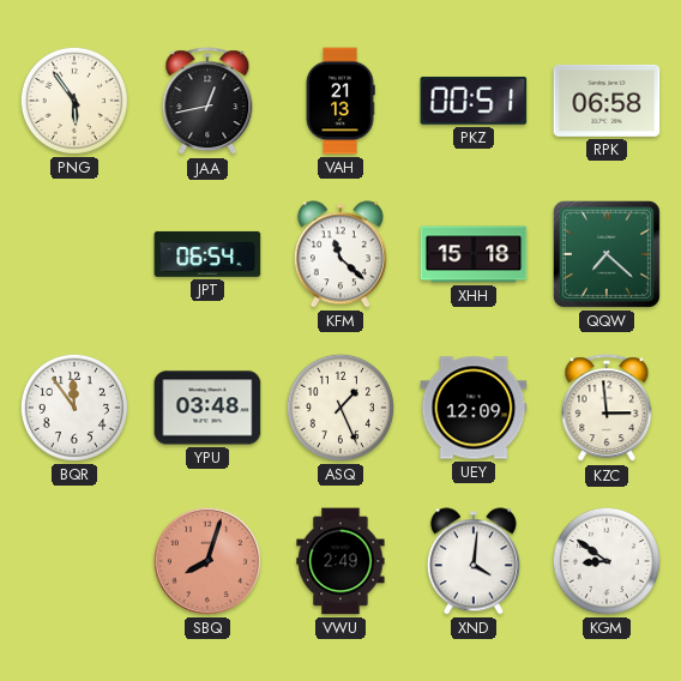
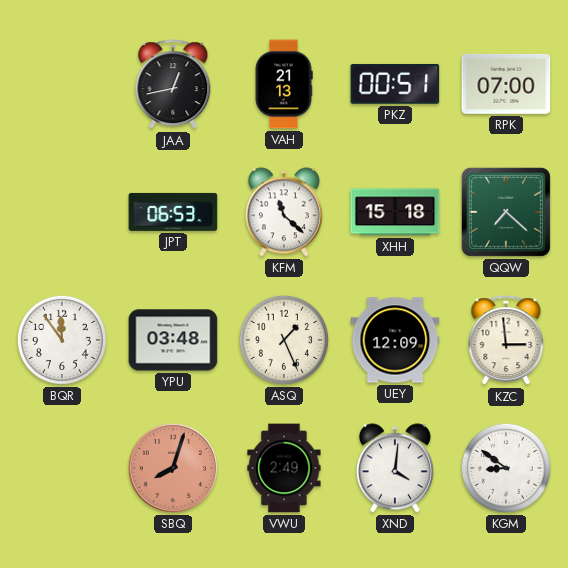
PNG: 5:54 -> none (74, 101)
RPK: 06:58 -> 07:00 (506, 84)
JPT: 06:54 -> 06:53 (173, 212)
